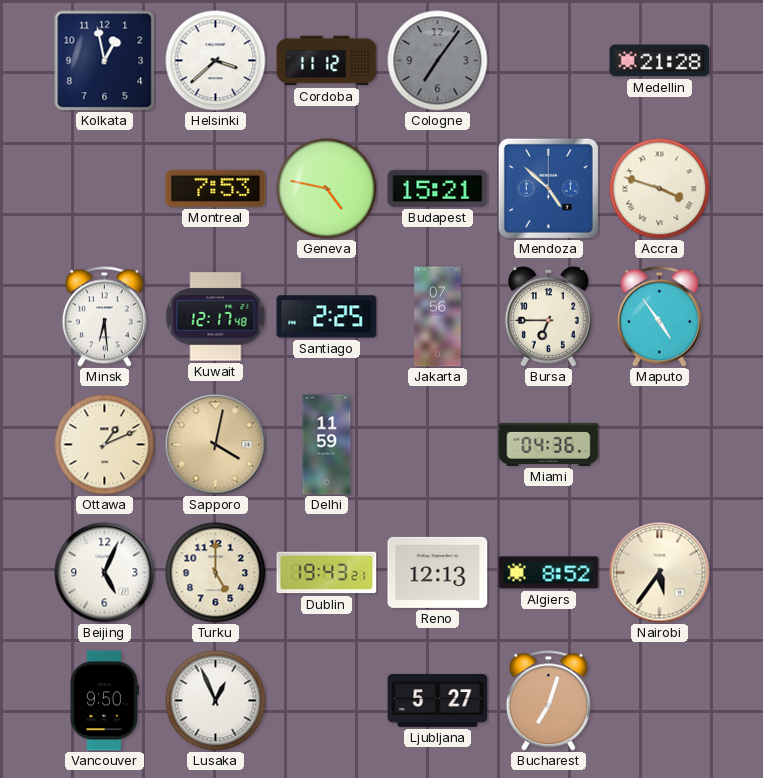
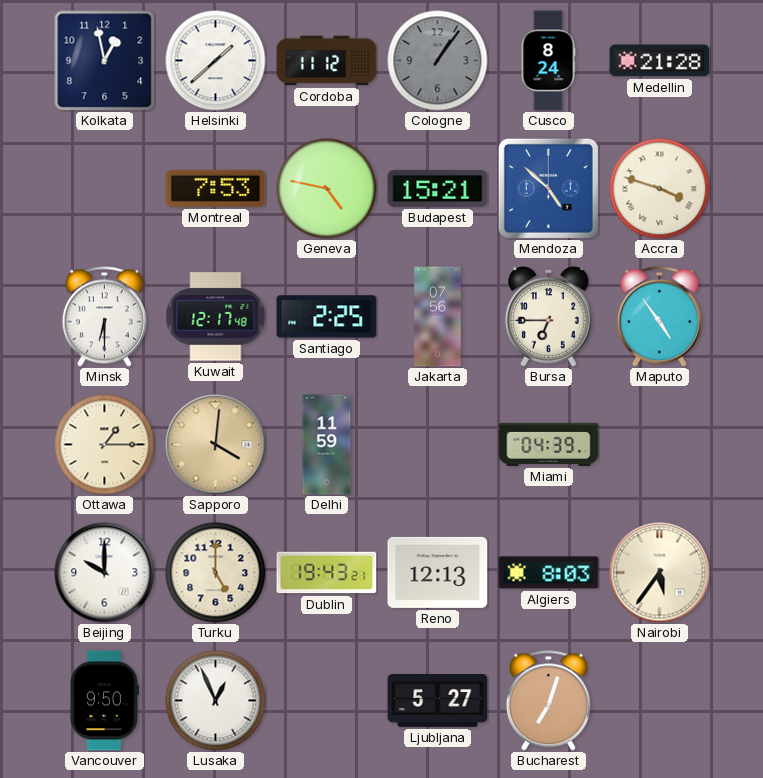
Helsinki: 3:38 -> 1:38 (216, 61)
Cologne: 7:06 -> 1:06 (438, 61)
Cusco: none -> 8:24 (548, 61)
Minsk: 6:29 -> 6:30 (104, 317)
Ottawa: 1:11 -> 1:15 (105, 445)
Sapporo: 4:02 -> 4:01 (216, 445)
Miami: 04:36 -> 04:39 (549, 444)
Beijing: 5:04 -> 10:00 (105, 573)
Algiers: 8:52 -> 8:03 (549, 573)
